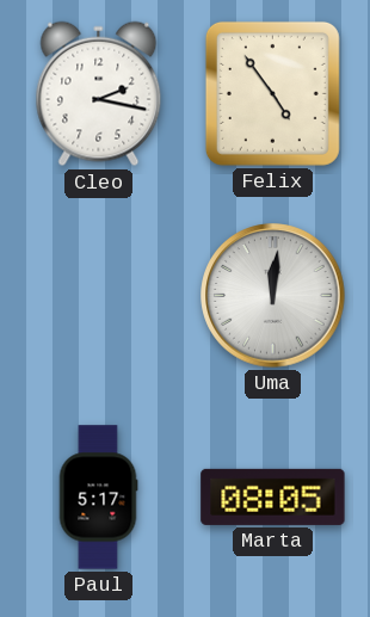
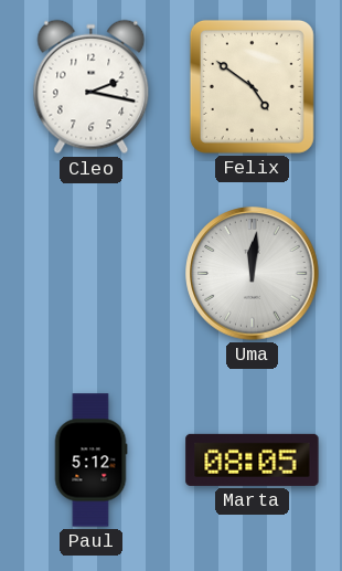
Felix: 4:54 -> 4:51 (252, 86)
Paul: 5:17 -> 5:12 (90, 461)
